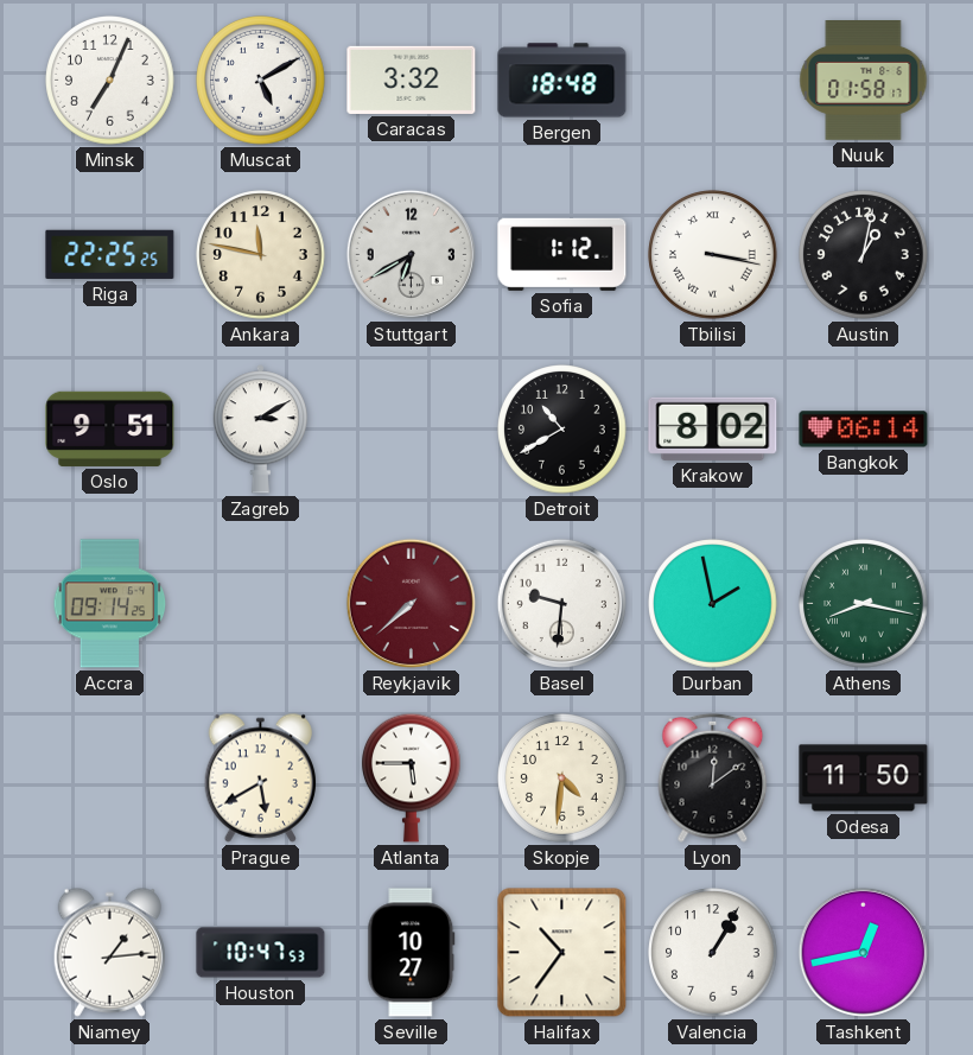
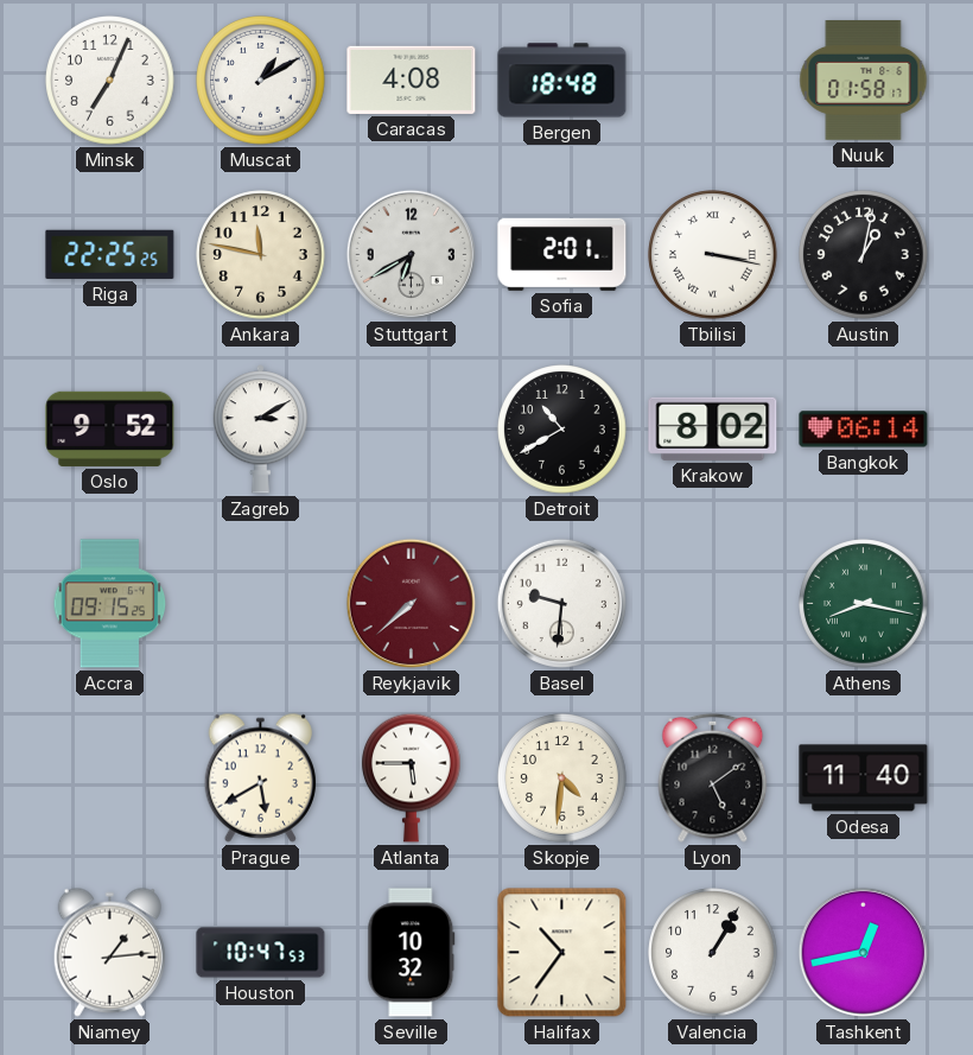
Muscat: 5:10 -> 1:10 (261, 81)
Caracas: 3:32 -> 4:08 (412, 80)
Sofia: 1:12 -> 2:01 (562, 254)
Oslo: 9:51 -> 9:52 (110, 428)
Accra: 09:14 -> 09:15 (110, 604)
Durban: 1:58 -> none (713, 604)
Lyon: 12:09 -> 5:09 (713, 777)
Odesa: 11:50 -> 11:40 (864, 778)
Seville: 10:27 -> 10:32 (412, 953)
